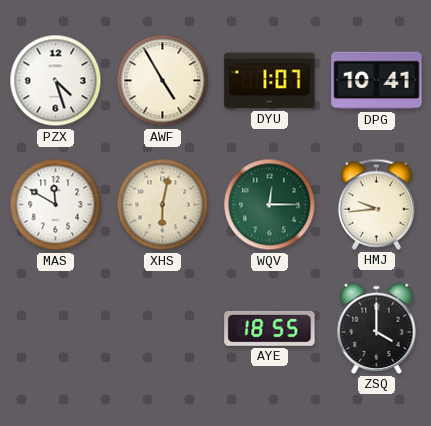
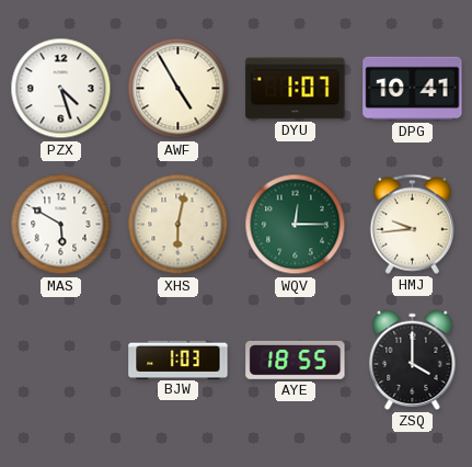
MAS: 11:50 -> 5:50 (61, 225)
BJW: none -> 1:03 (179, 360)
